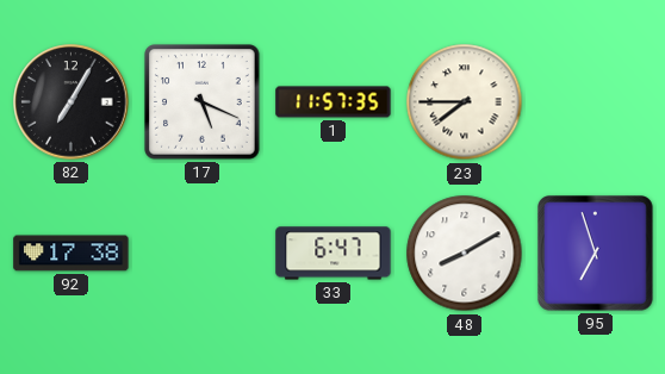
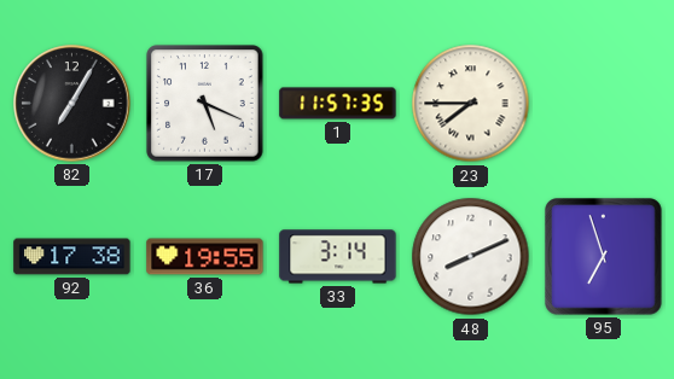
36: none -> 19:55 (205, 257)
33: 6:47 -> 3:14 (338, 257)
48: 8:10 -> 8:11 (471, 257)
